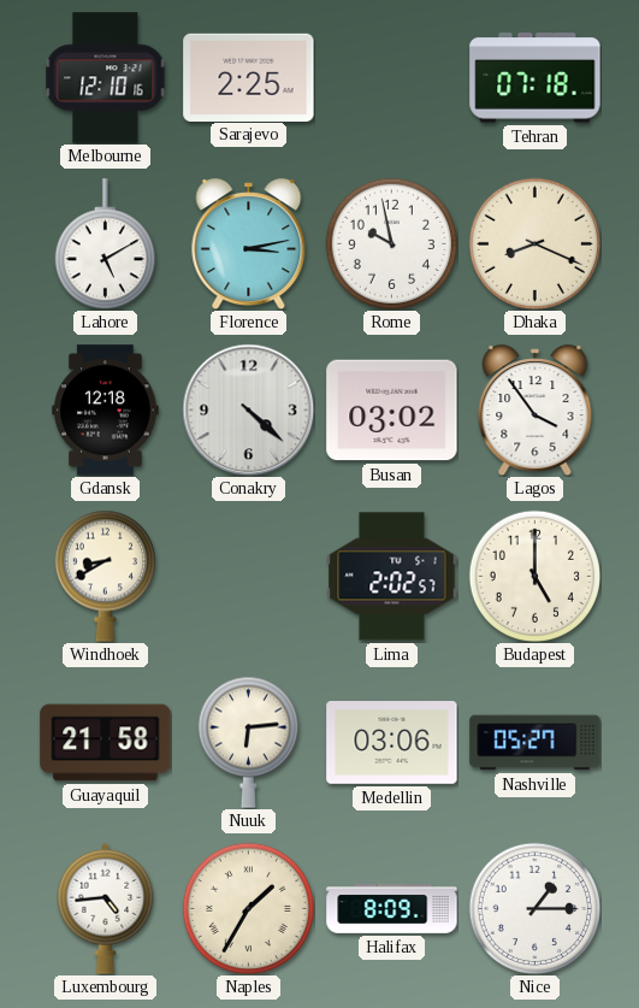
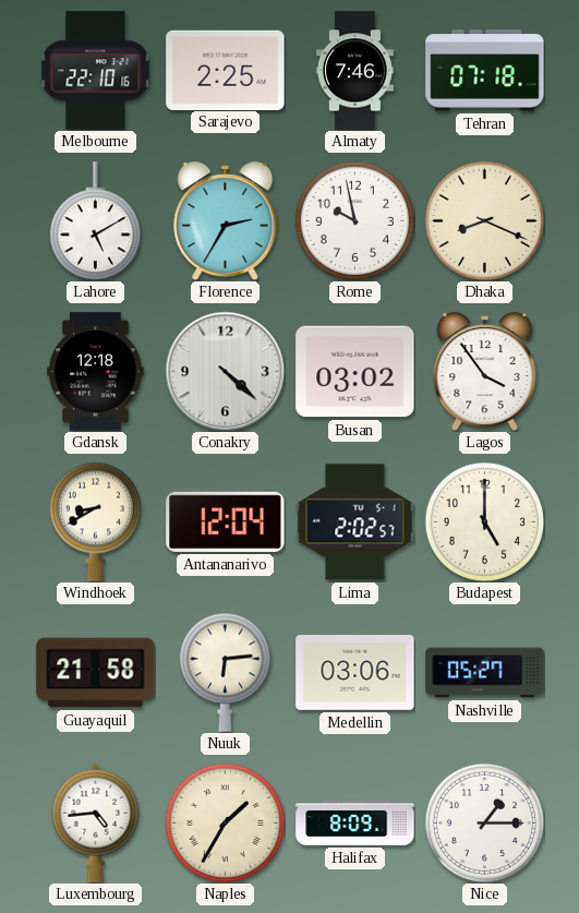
Melbourne: 12:10 -> 22:10 (96, 71)
Almaty: none -> 7:46 (354, 71)
Florence: 3:13 -> 2:35 (226, 221)
Antananarivo: none -> 12:04 (226, 521)
